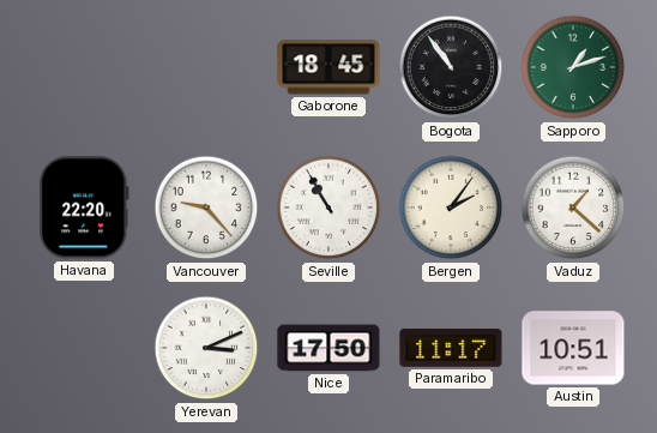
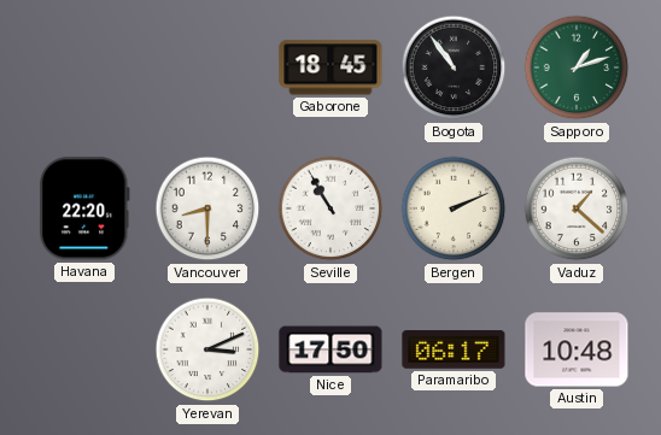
Vancouver: 9:23 -> 8:30 (207, 208)
Bergen: 2:06 -> 2:11 (454, 208)
Paramaribo: 11:17 -> 06:17 (454, 351)
Austin: 10:51 -> 10:48 (577, 349)
